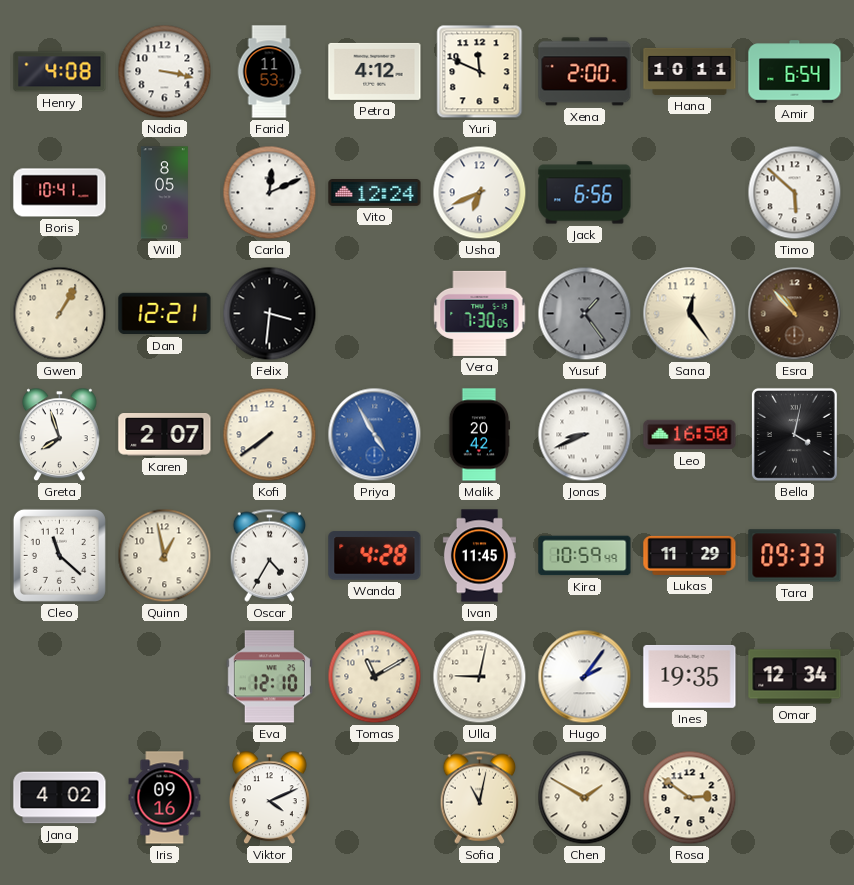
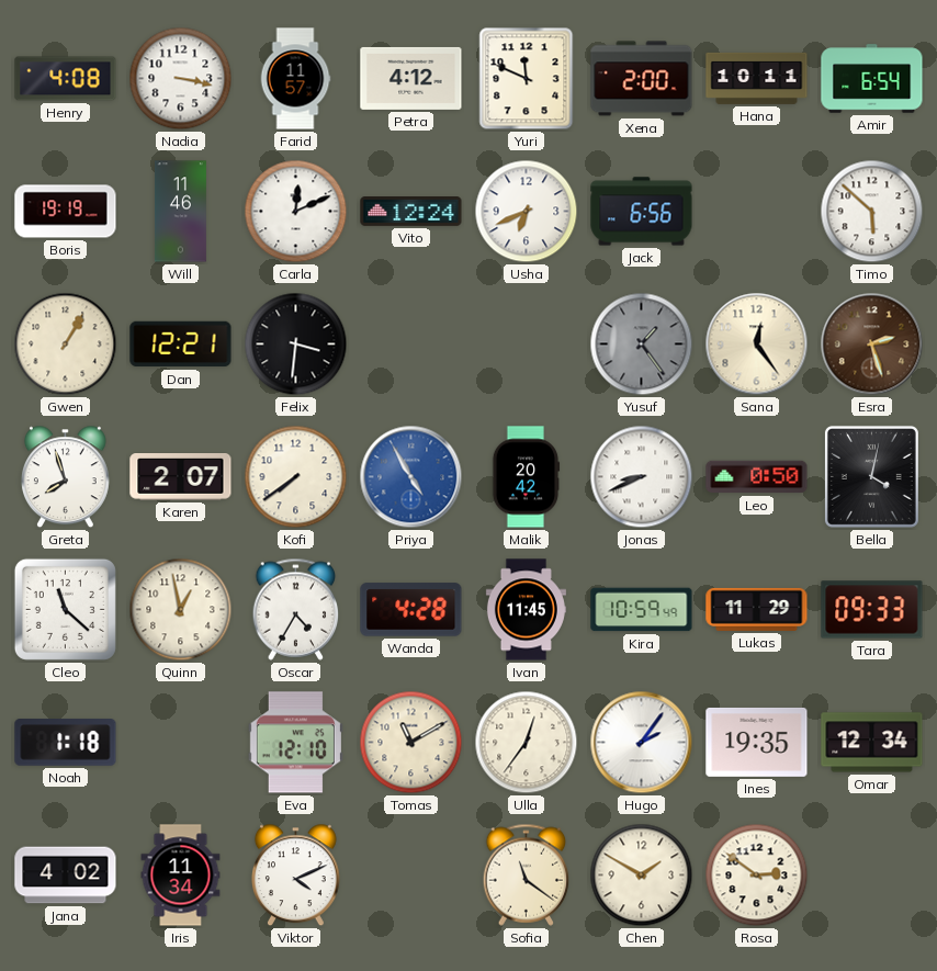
Farid: 11:53 -> 11:57 (295, 79)
Boris: 10:41 -> 19:19 (66, 212)
Will: 8:05 -> 11:46 (180, 212)
Vera: 7:30 -> none (480, 313)
Esra: 10:53 -> 2:27 (872, 345)
Leo: 16:50 -> 0:50 (757, 477)
Noah: none -> 1:18 (66, 743)
Ulla: 9:02 -> 12:36 (527, 743)
Iris: 09:16 -> 11:34 (181, 876)
Sofia: 11:02 -> 11:21 (527, 874)
